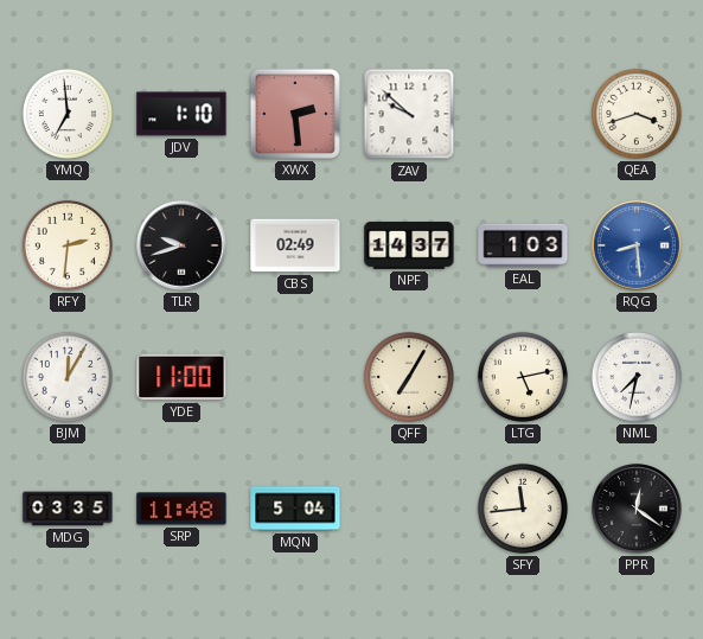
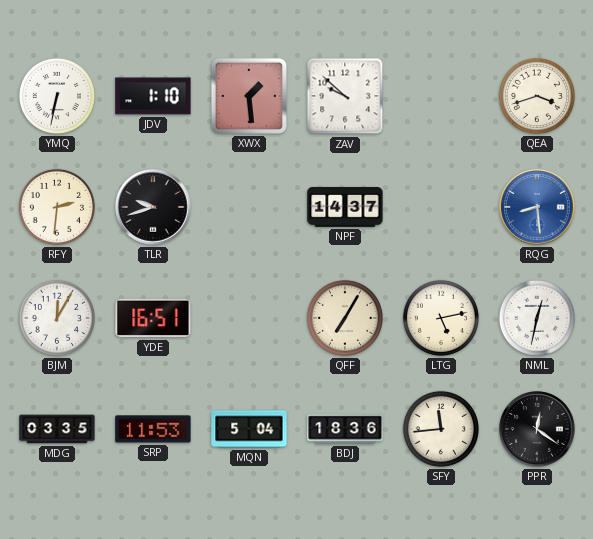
YMQ: 6:59 -> 6:32 (57, 96)
XWX: 2:29 -> 1:29 (249, 96)
CBS: 02:49 -> none (295, 245)
EAL: 1:03 -> none (523, 245)
YDE: 11:00 -> 16:51 (153, 318)
NML: 7:32 -> 12:32 (537, 318)
SRP: 11:48 -> 11:53 (153, 429)
BDJ: none -> 18:36 (345, 429)
